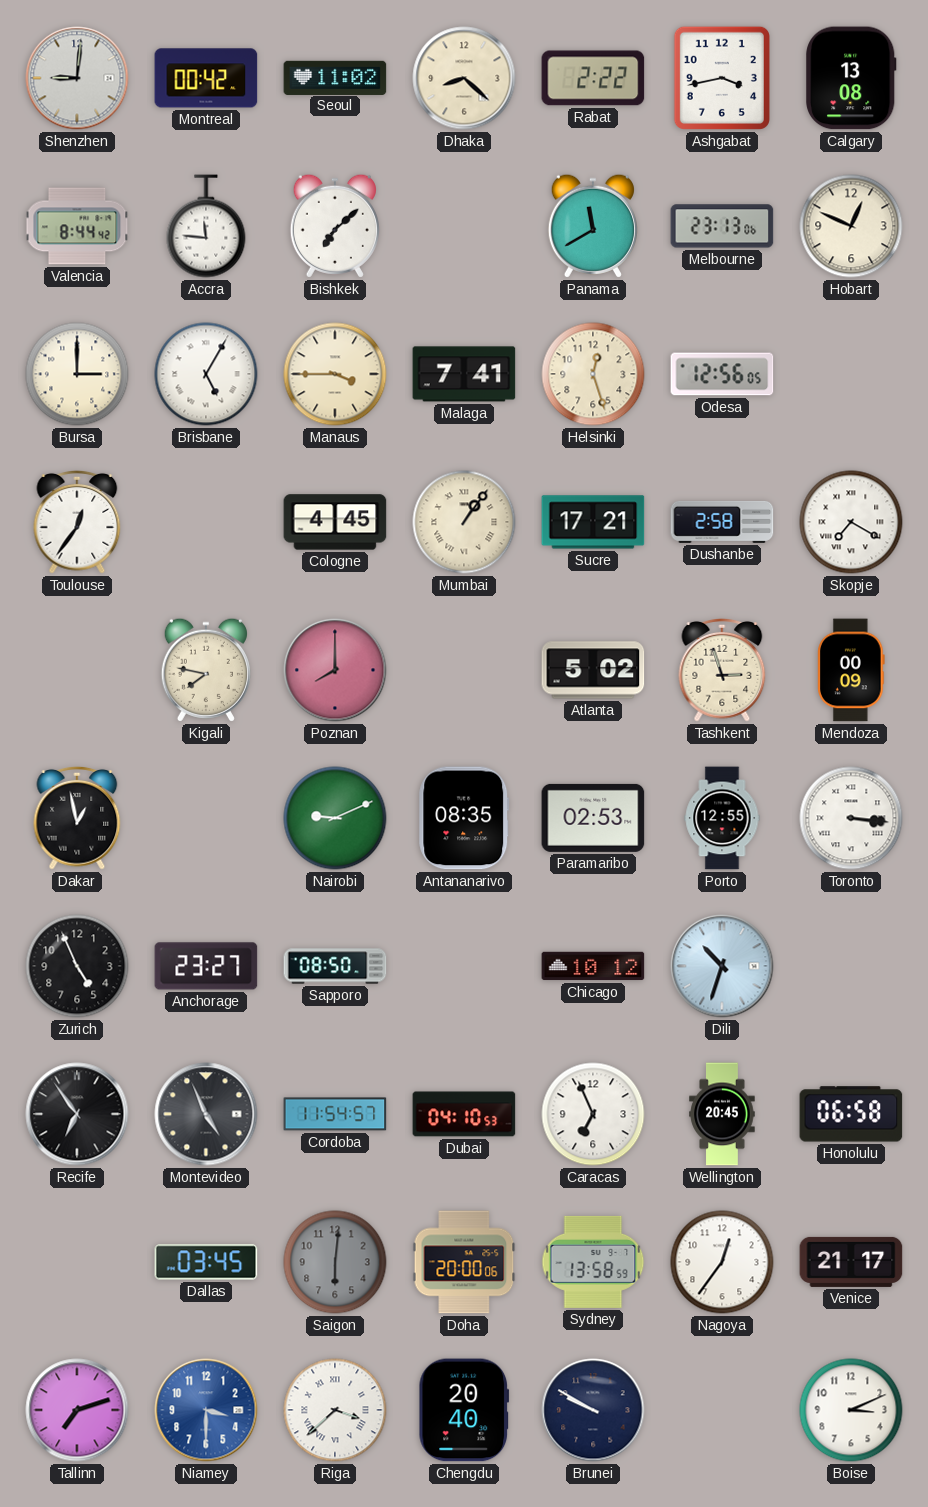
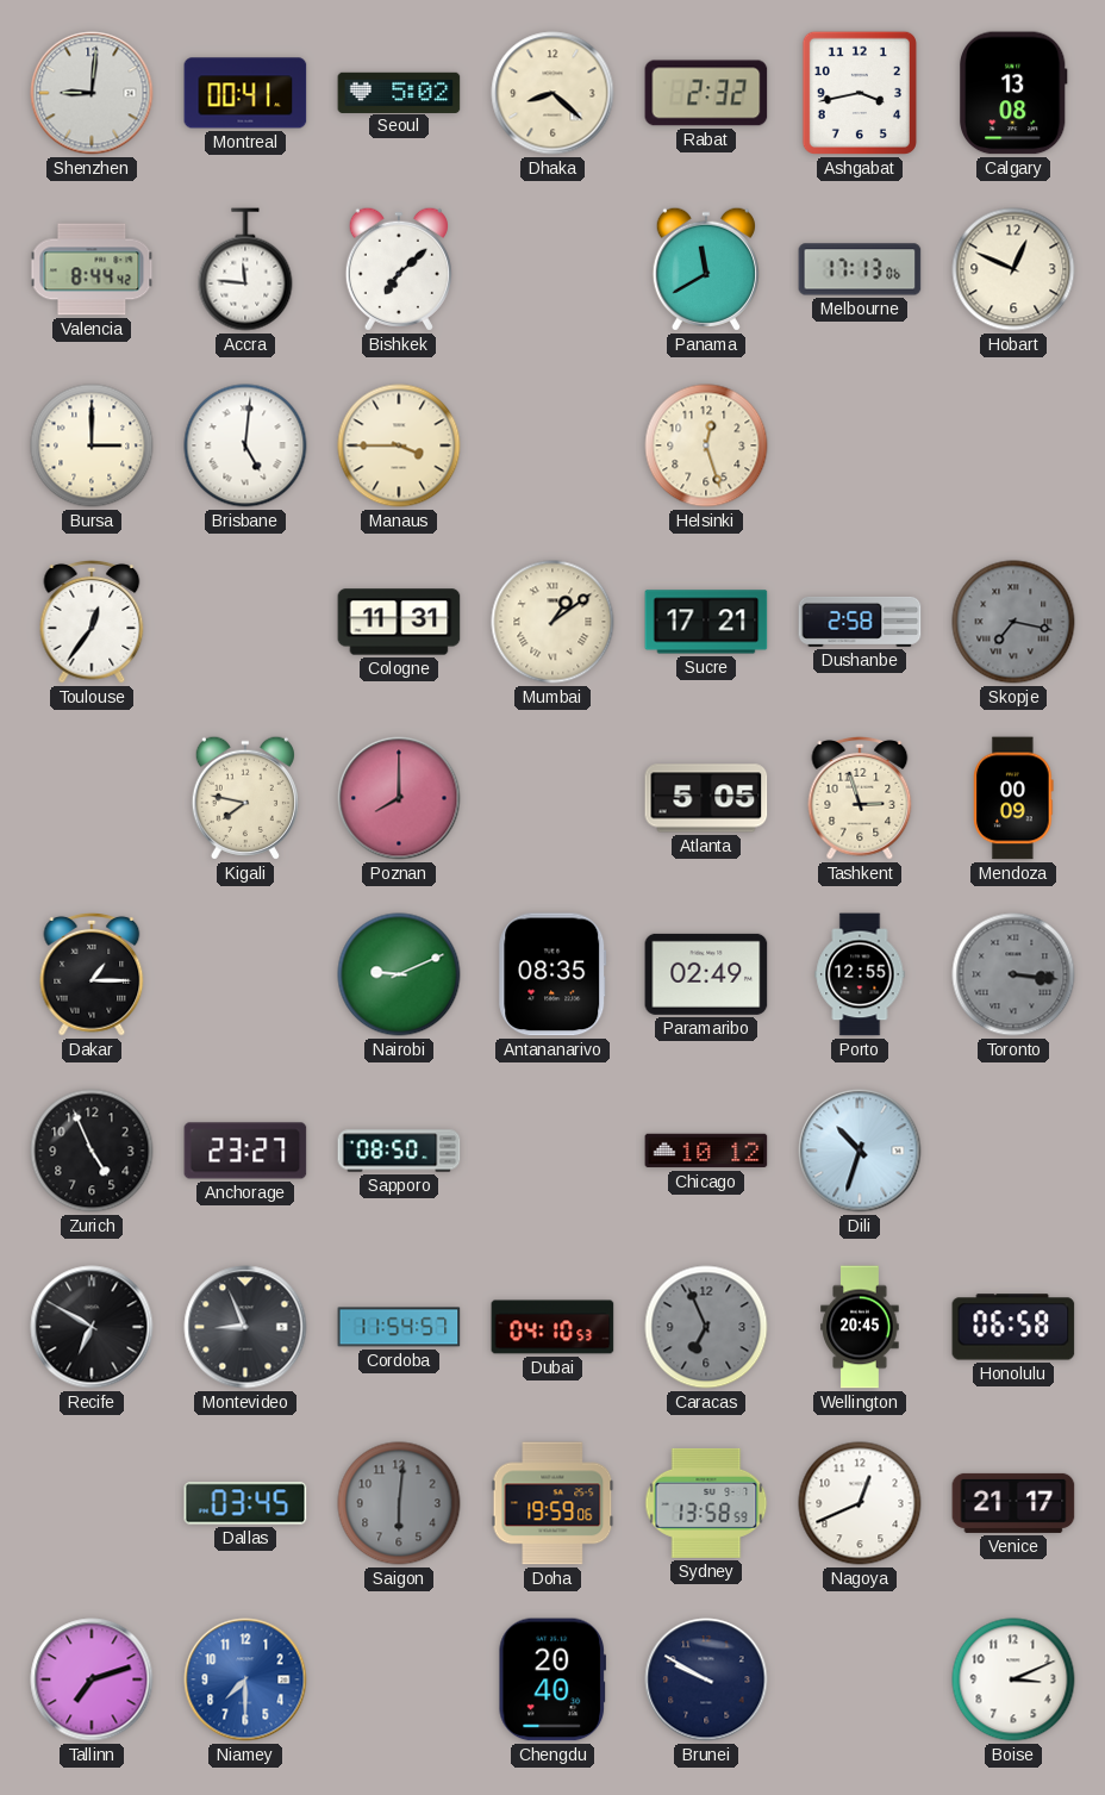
Montreal: 00:42 -> 00:41 (245, 93)
Seoul: 11:02 -> 5:02 (399, 92)
Rabat: 2:22 -> 2:32 (706, 93)
Melbourne: 23:13 -> 17:13 (860, 269)
Brisbane: 5:05 -> 5:01 (245, 445)
Malaga: 7:41 -> none (464, 374)
Odesa: 12:56 -> none (722, 374)
Cologne: 4:45 -> 11:31 (399, 622)
Mumbai: 1:06 -> 1:09 (552, 622)
Skopje: 7:20 -> 7:17 (1013, 622)
Skopje dial: white -> grey (1013, 622)
Atlanta: 5:02 -> 5:05 (706, 798)
Dakar: 12:58 -> 1:15 (92, 974)
Paramaribo: 02:53 -> 02:49 (706, 974)
Toronto dial: white -> grey (1013, 974)
Recife: 6:54 -> 6:50 (92, 1327)
Montevideo: 4:56 -> 8:56 (245, 1327)
Caracas dial: white -> grey (706, 1327)
Doha: 20:00 -> 19:59 (552, 1503)
Nagoya: 12:36 -> 12:41 (860, 1503)
Niamey: 3:30 -> 7:30 (245, 1679)
Riga: 3:38 -> none (335, 1410)
